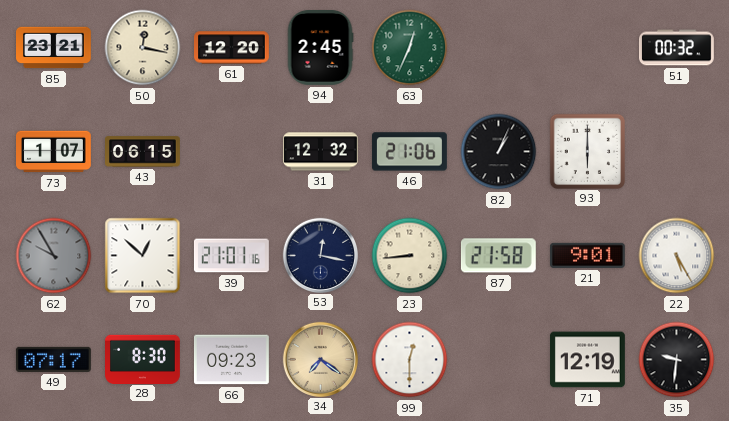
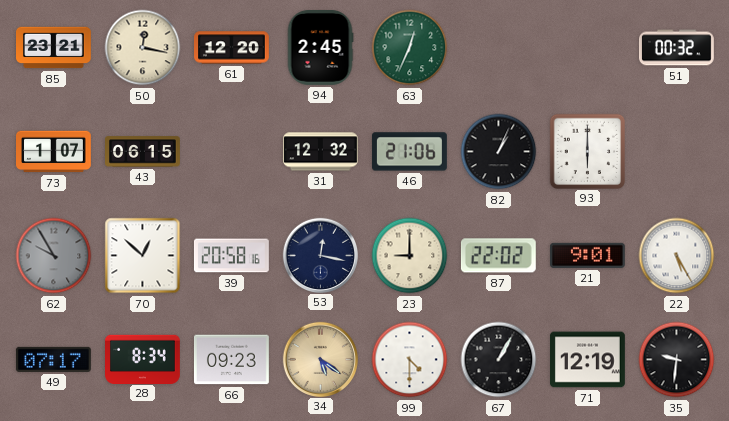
39: 21:01 -> 20:58 (231, 256)
23: 8:44 -> 9:00 (410, 256)
87: 21:58 -> 22:02 (498, 256)
28: 8:30 -> 8:34 (143, 359)
34: 7:21 -> 5:21 (320, 359)
99: 12:30 -> 4:30 (410, 360)
67: none -> 1:05 (499, 360)
